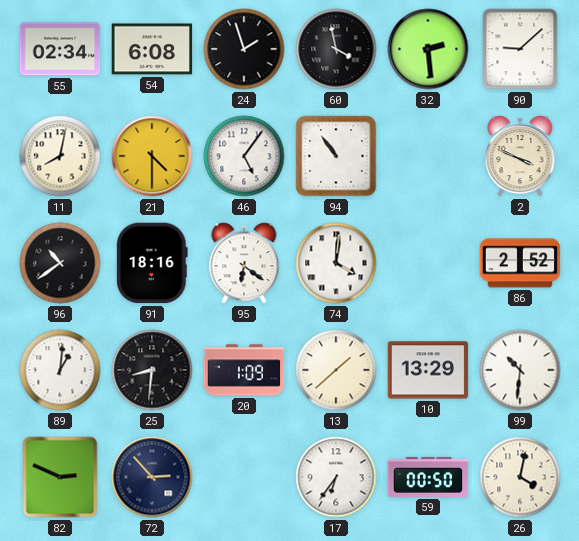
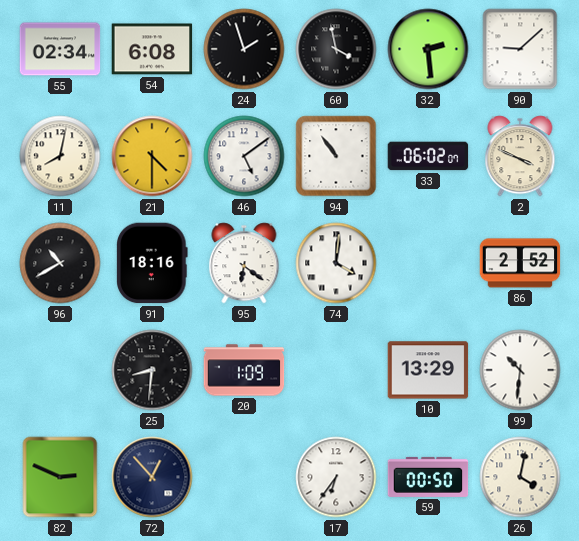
46: 5:06 -> 5:09 (244, 156)
33: none -> 06:02 (428, 156)
96: 10:39 -> 10:40 (60, 263)
89: 1:01 -> none (60, 370)
13: 1:38 -> none (336, 370)
72: 2:53 -> 12:53 (152, 477)
